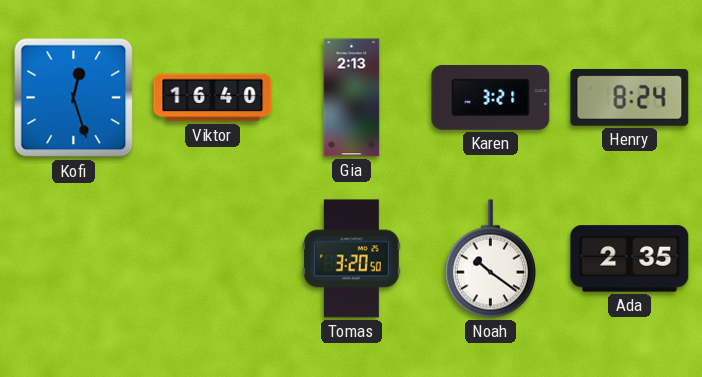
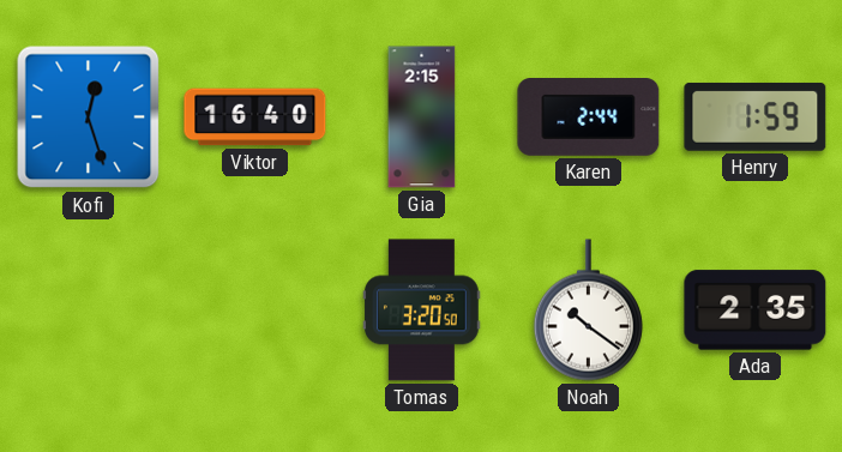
Gia: 2:13 -> 2:15 (422, 117)
Karen: 3:21 -> 2:44 (589, 117)
Henry: 8:24 -> 1:59 (756, 116)
